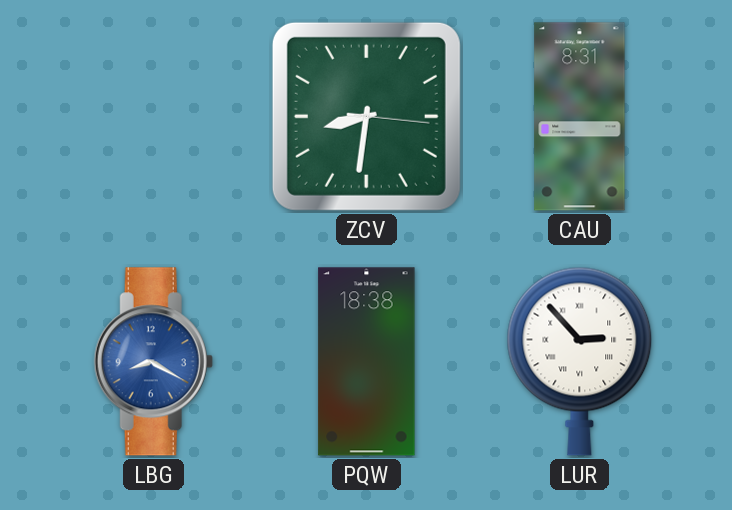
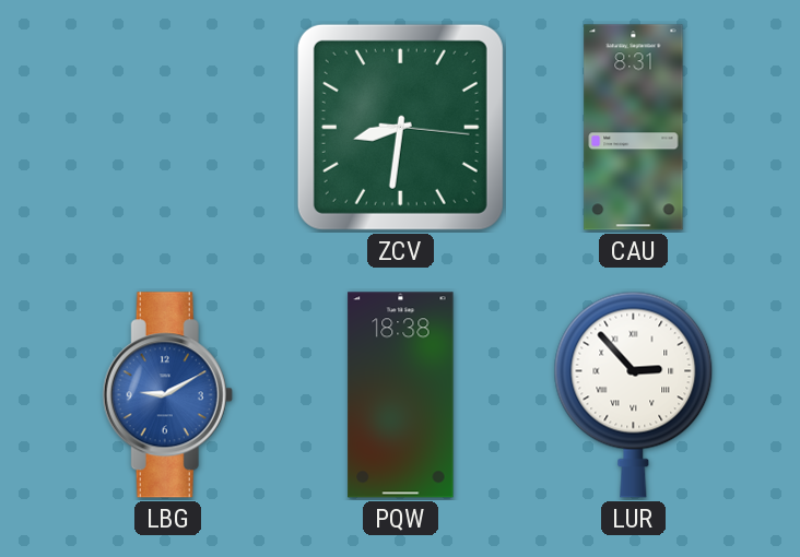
LBG: 8:20 -> 9:10 (167, 395)
